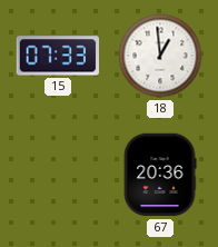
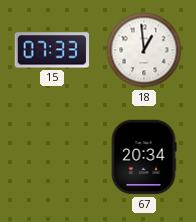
67: 20:36 -> 20:34 (144, 157)
